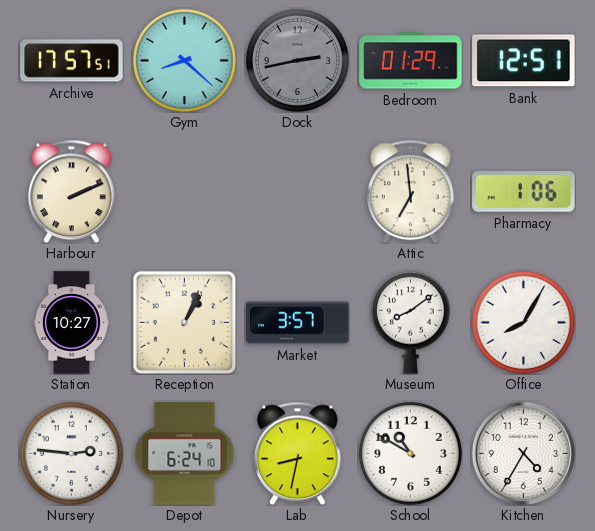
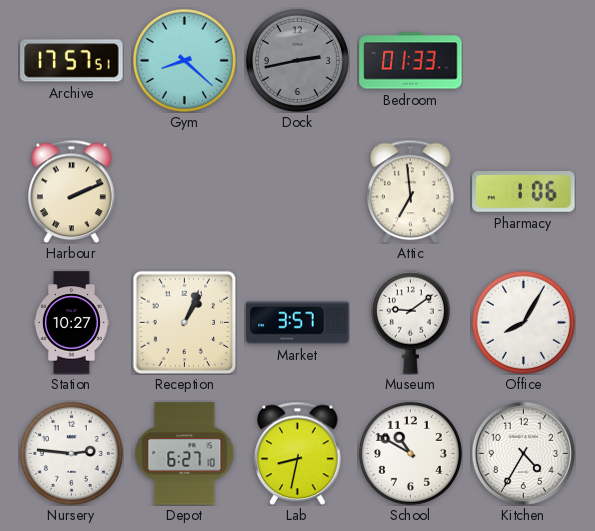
Bedroom: 01:29 -> 01:33 (411, 61)
Bank: 12:51 -> none (524, 61)
Museum: 8:09 -> 9:09 (410, 322)
Depot: 6:24 -> 6:27 (185, 454)
